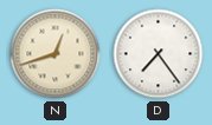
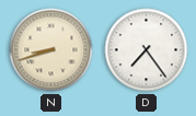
N: 12:42 -> 8:42 (51, 50)
